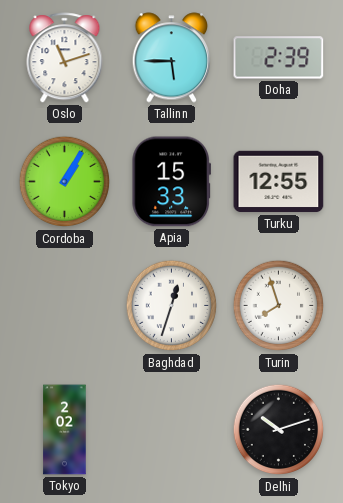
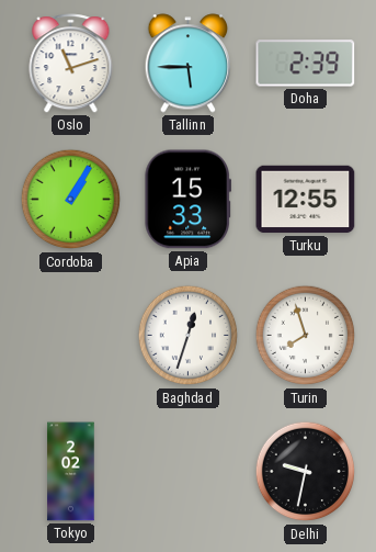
Delhi: 10:12 -> 9:32 (306, 472)
